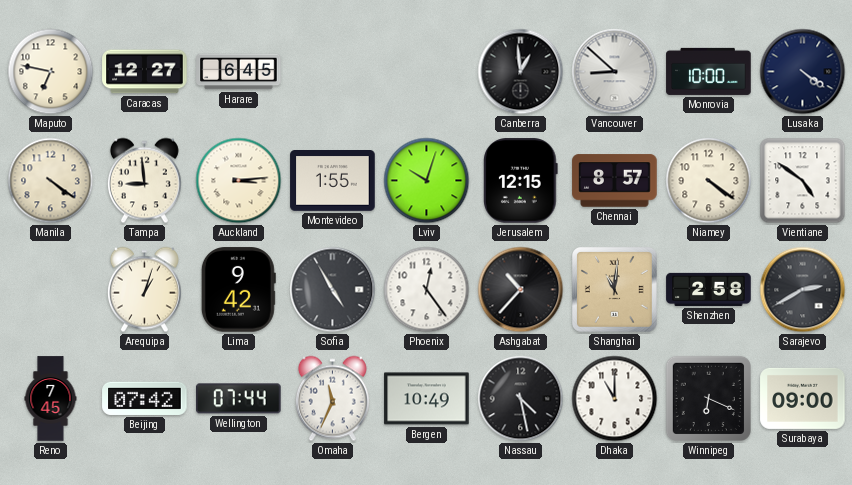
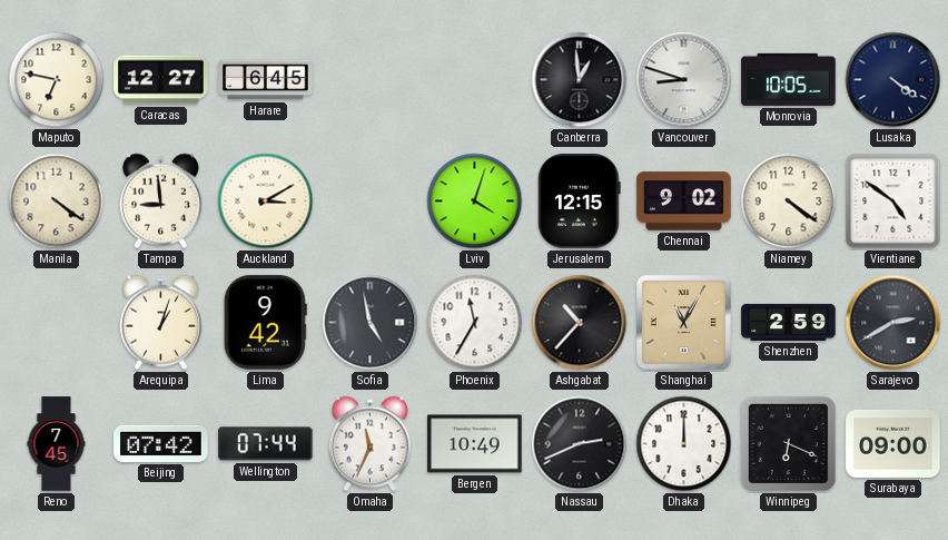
Vancouver: 8:52 -> 8:48 (684, 80)
Monrovia: 10:00 -> 10:05 (789, 79)
Auckland: 3:14 -> 3:10 (266, 202)
Montevideo: 1:55 -> none (333, 181)
Lviv: 10:03 -> 4:03 (475, 202)
Chennai: 8:57 -> 9:02 (684, 202)
Sofia: 4:55 -> 4:58 (371, 323)
Phoenix: 12:24 -> 11:35 (475, 323)
Shanghai: 11:01 -> 11:05 (684, 323)
Shenzhen: 2:58 -> 2:59 (789, 322)
Nassau: 4:28 -> 2:41 (580, 444)
Dhaka: 11:00 -> 12:00 (684, 444)
